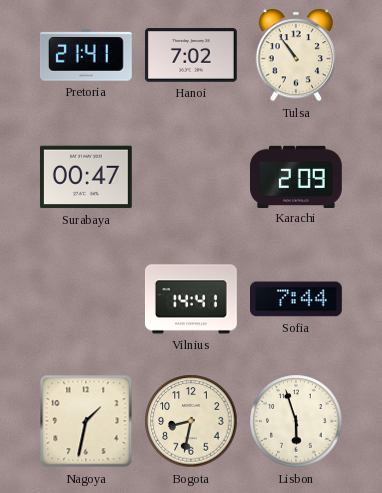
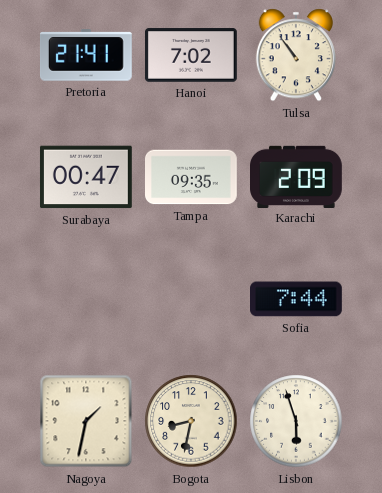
Tampa: none -> 09:35 (192, 177)
Vilnius: 14:41 -> none (191, 299)
